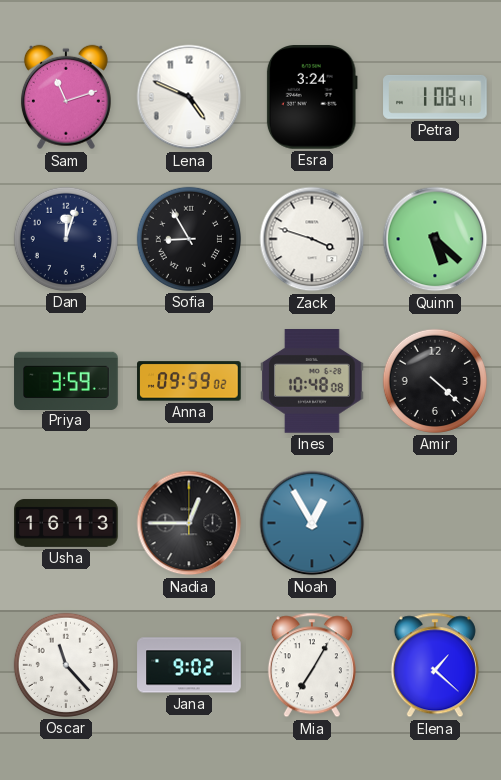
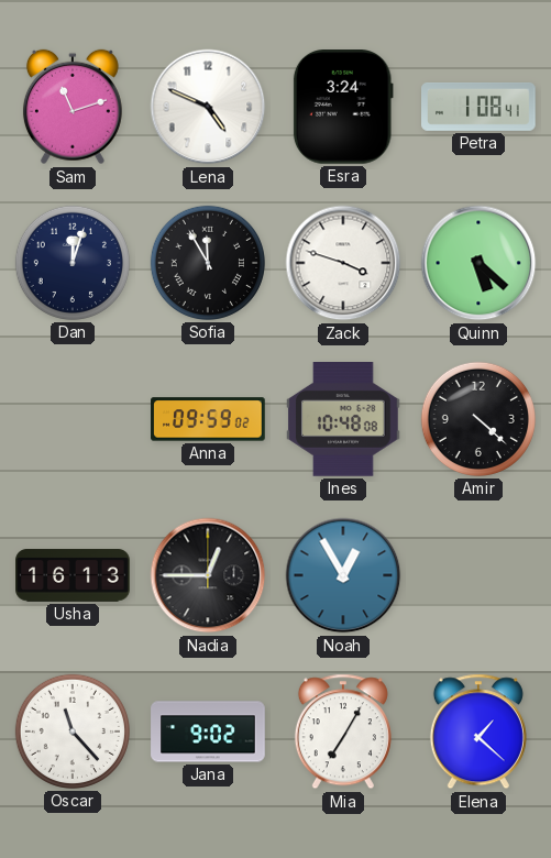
Sofia: 8:55 -> 11:55 (208, 263)
Priya: 3:59 -> none (66, 380)
